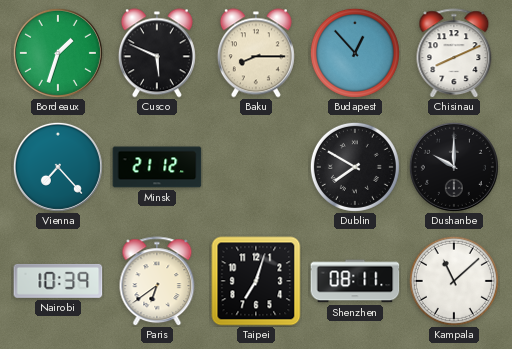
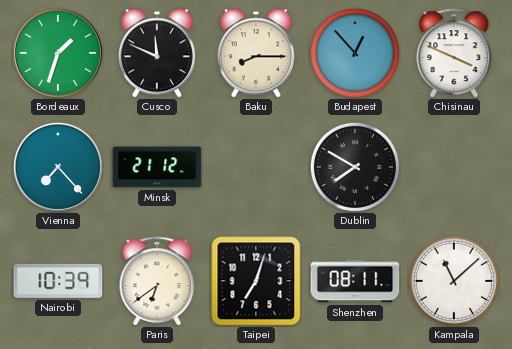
Cusco: 5:49 -> 11:49 (157, 53)
Chisinau: 8:11 -> 3:49 (454, 53)
Dushanbe: 10:00 -> none (454, 167)
